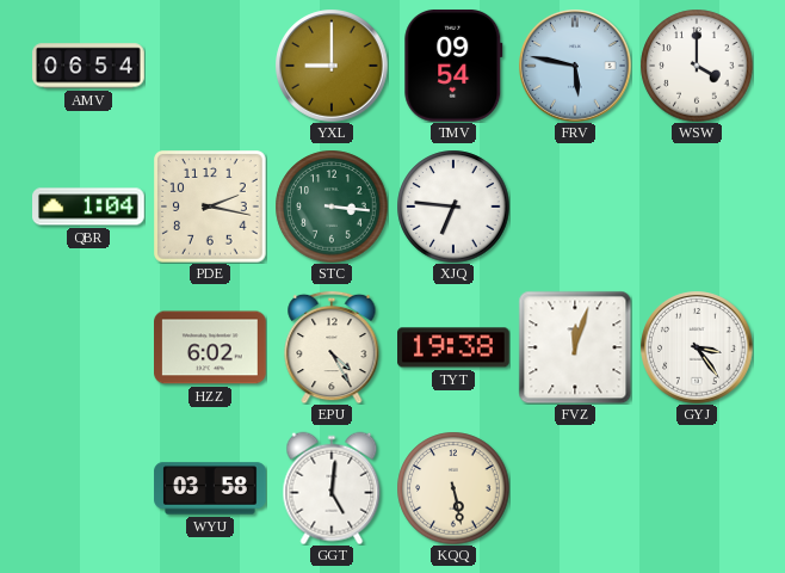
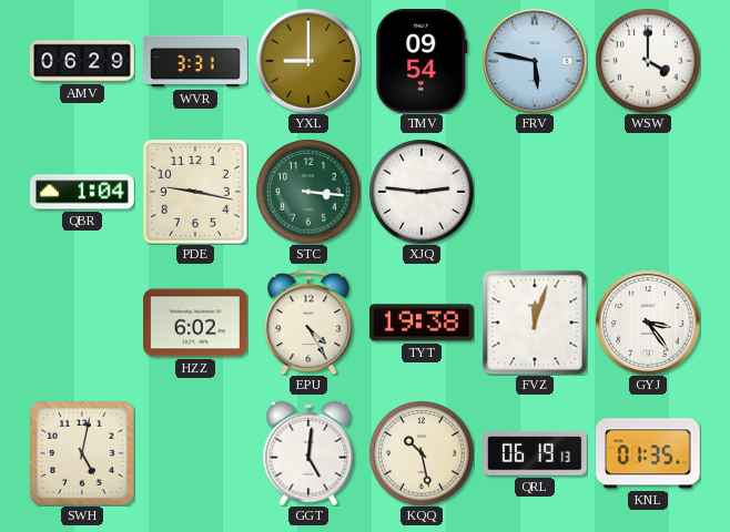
AMV: 06:54 -> 06:29 (82, 61)
WVR: none -> 3:31 (195, 61)
PDE: 2:17 -> 9:17 (195, 192)
XJQ: 6:46 -> 2:46 (422, 192)
SWH: none -> 5:02 (82, 453)
WYU: 03:58 -> none (210, 488)
KQQ: 5:28 -> 10:28 (422, 453)
QRL: none -> 06:19 (536, 453)
KNL: none -> 01:35 (649, 453)
